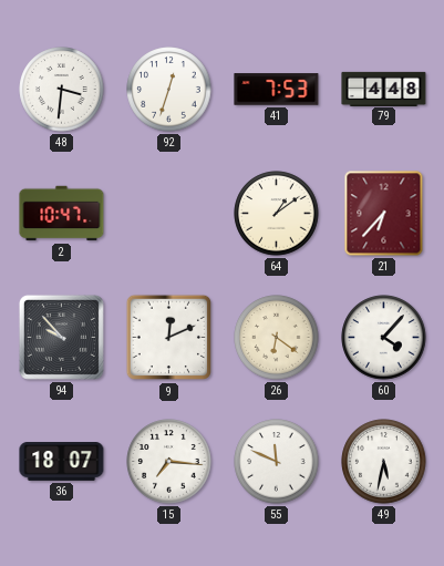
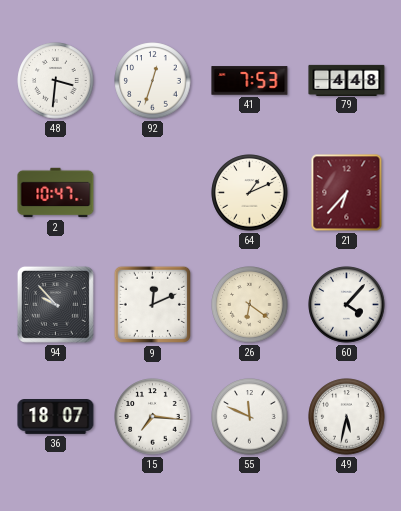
64: 1:09 -> 1:11 (250, 193)
